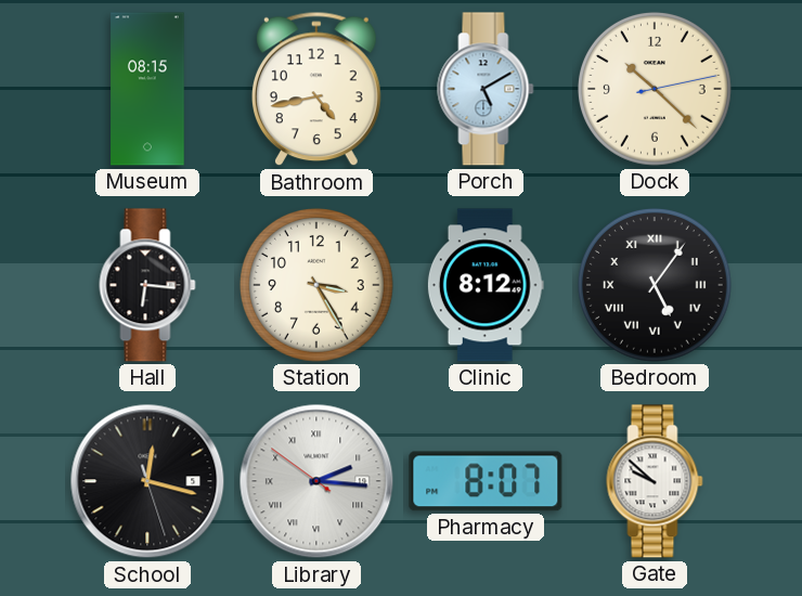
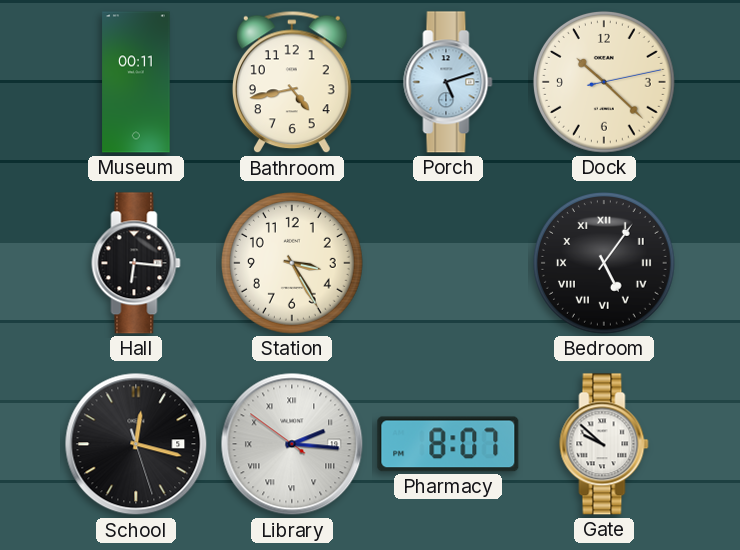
Museum: 08:15 -> 00:11 (136, 82)
Porch: 5:10 -> 5:12 (448, 82)
Clinic: 8:12 -> none (486, 285)
